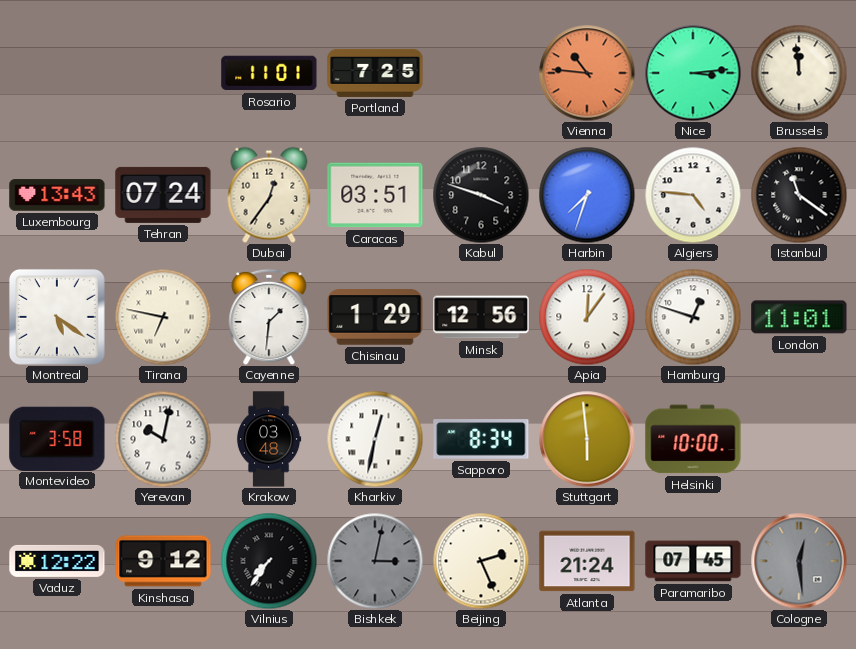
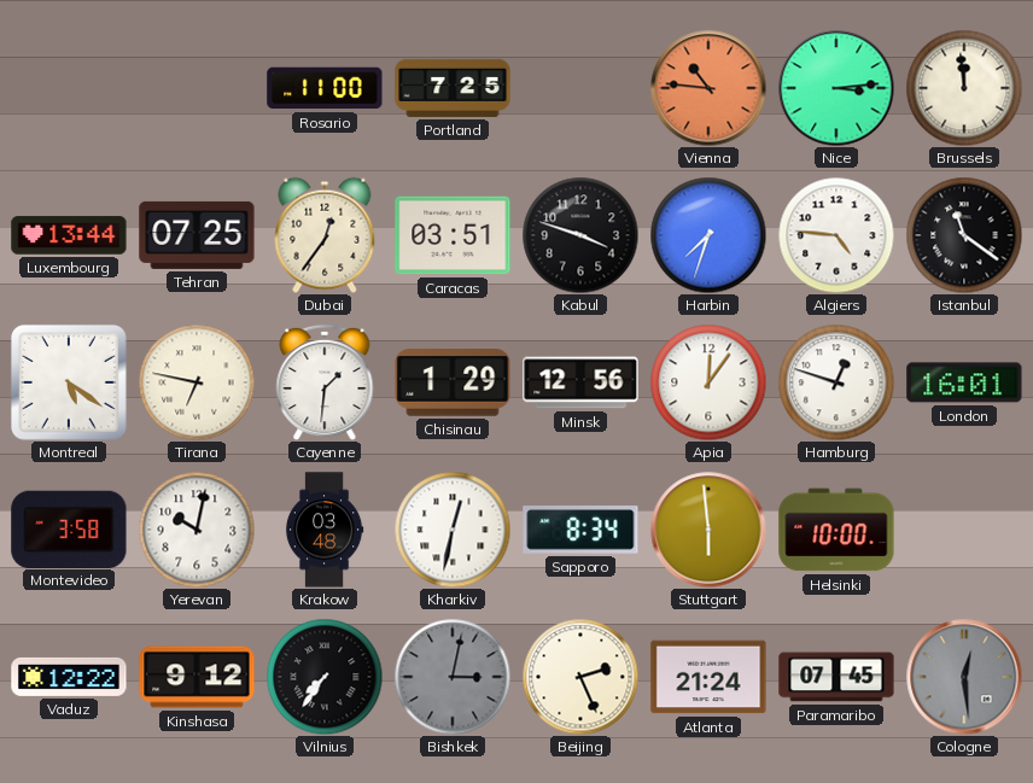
Rosario: 11:01 -> 11:00 (325, 88)
Luxembourg: 13:43 -> 13:44 (69, 235)
Tehran: 07:24 -> 07:25 (197, 235)
London: 11:01 -> 16:01 (964, 382)
